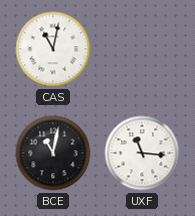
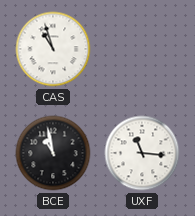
CAS: 11:02 -> 10:57 (53, 49)
BCE: 11:02 -> 10:58 (53, 153)
